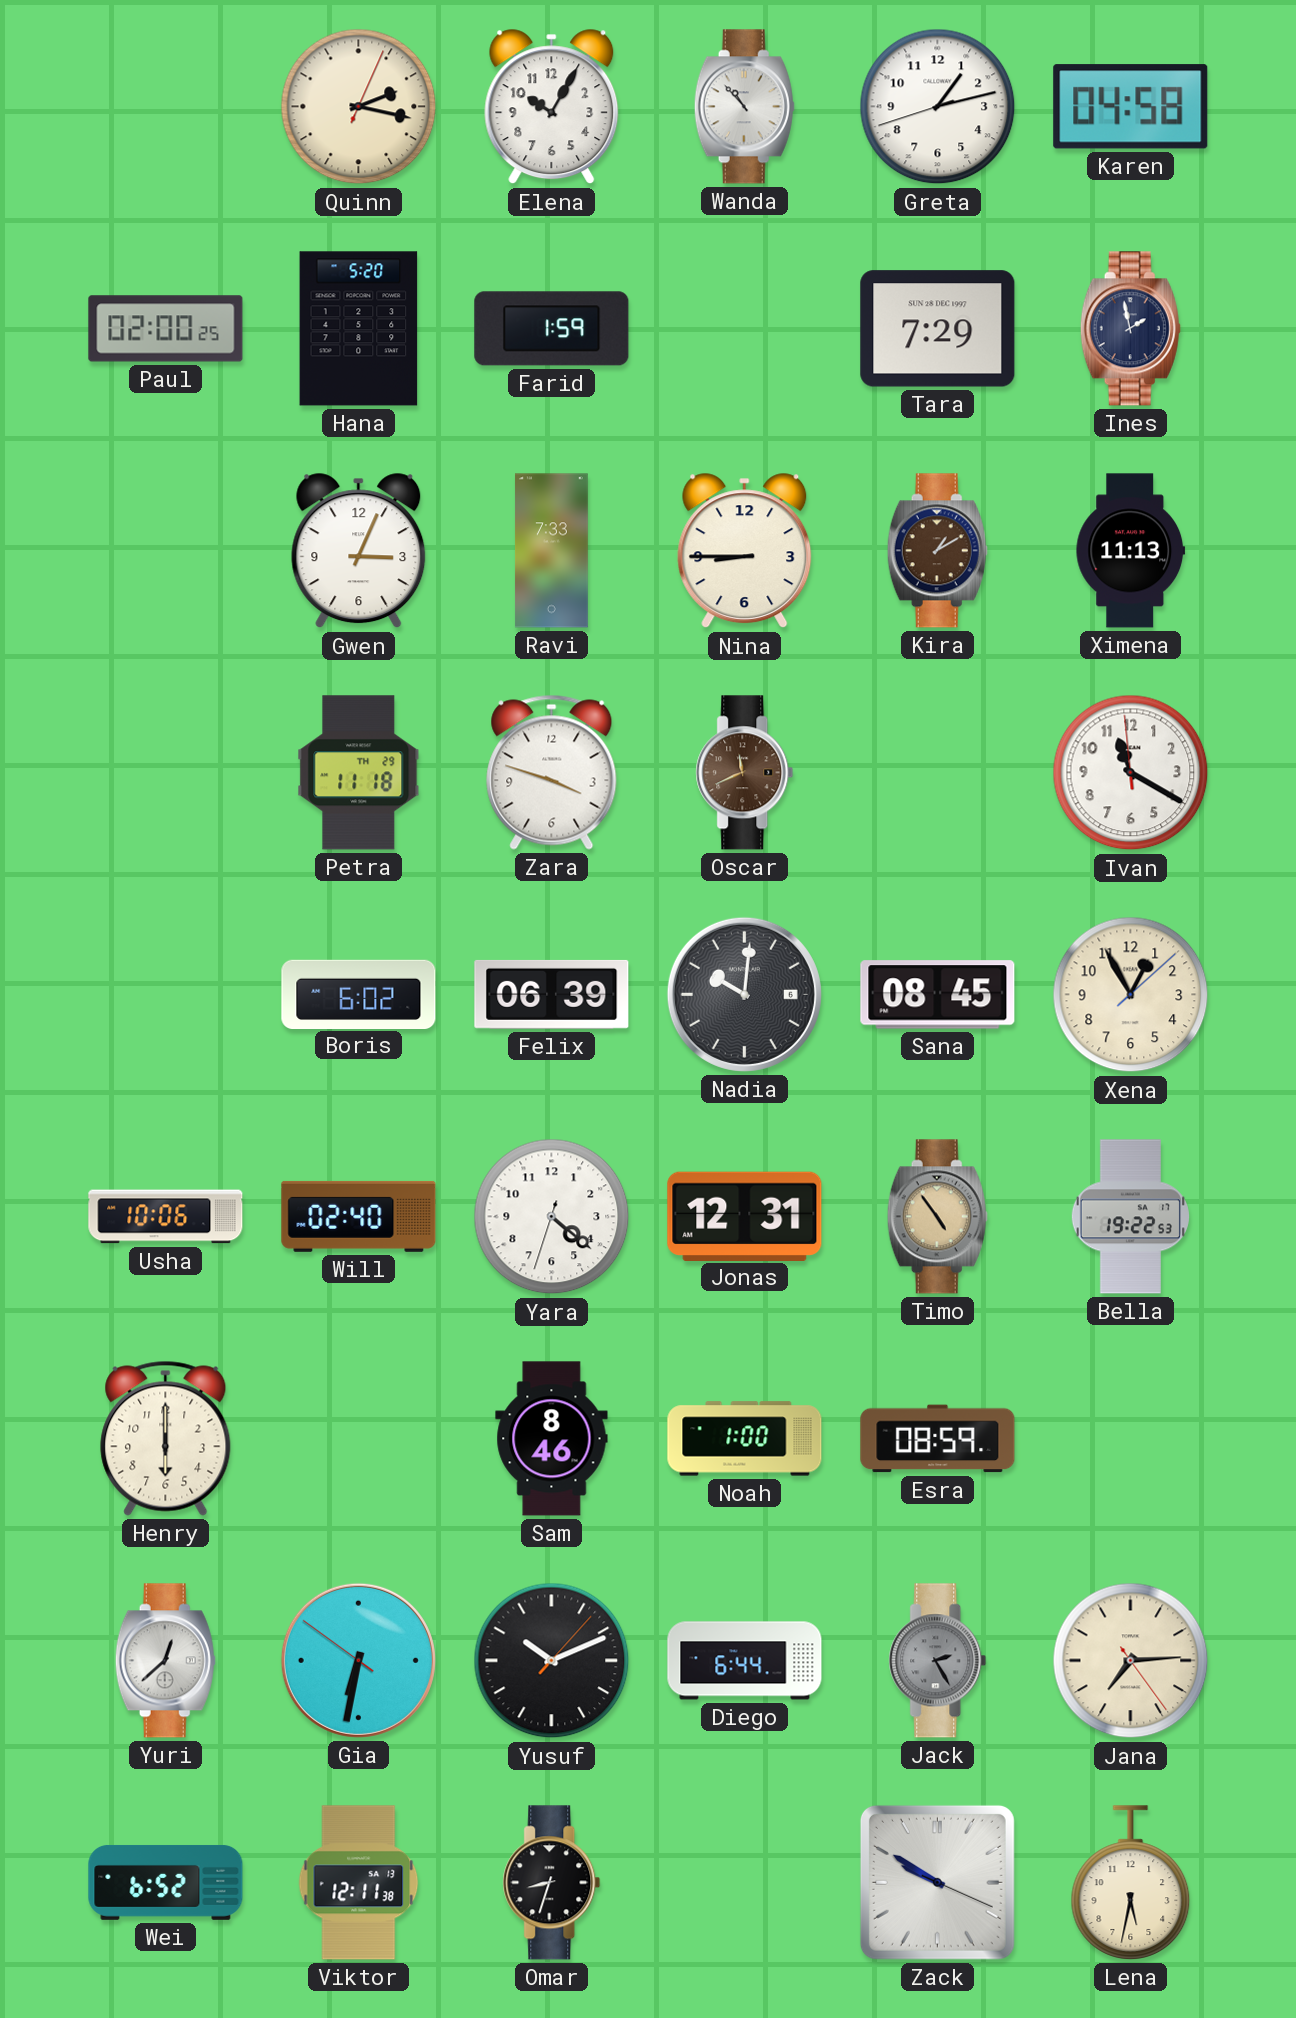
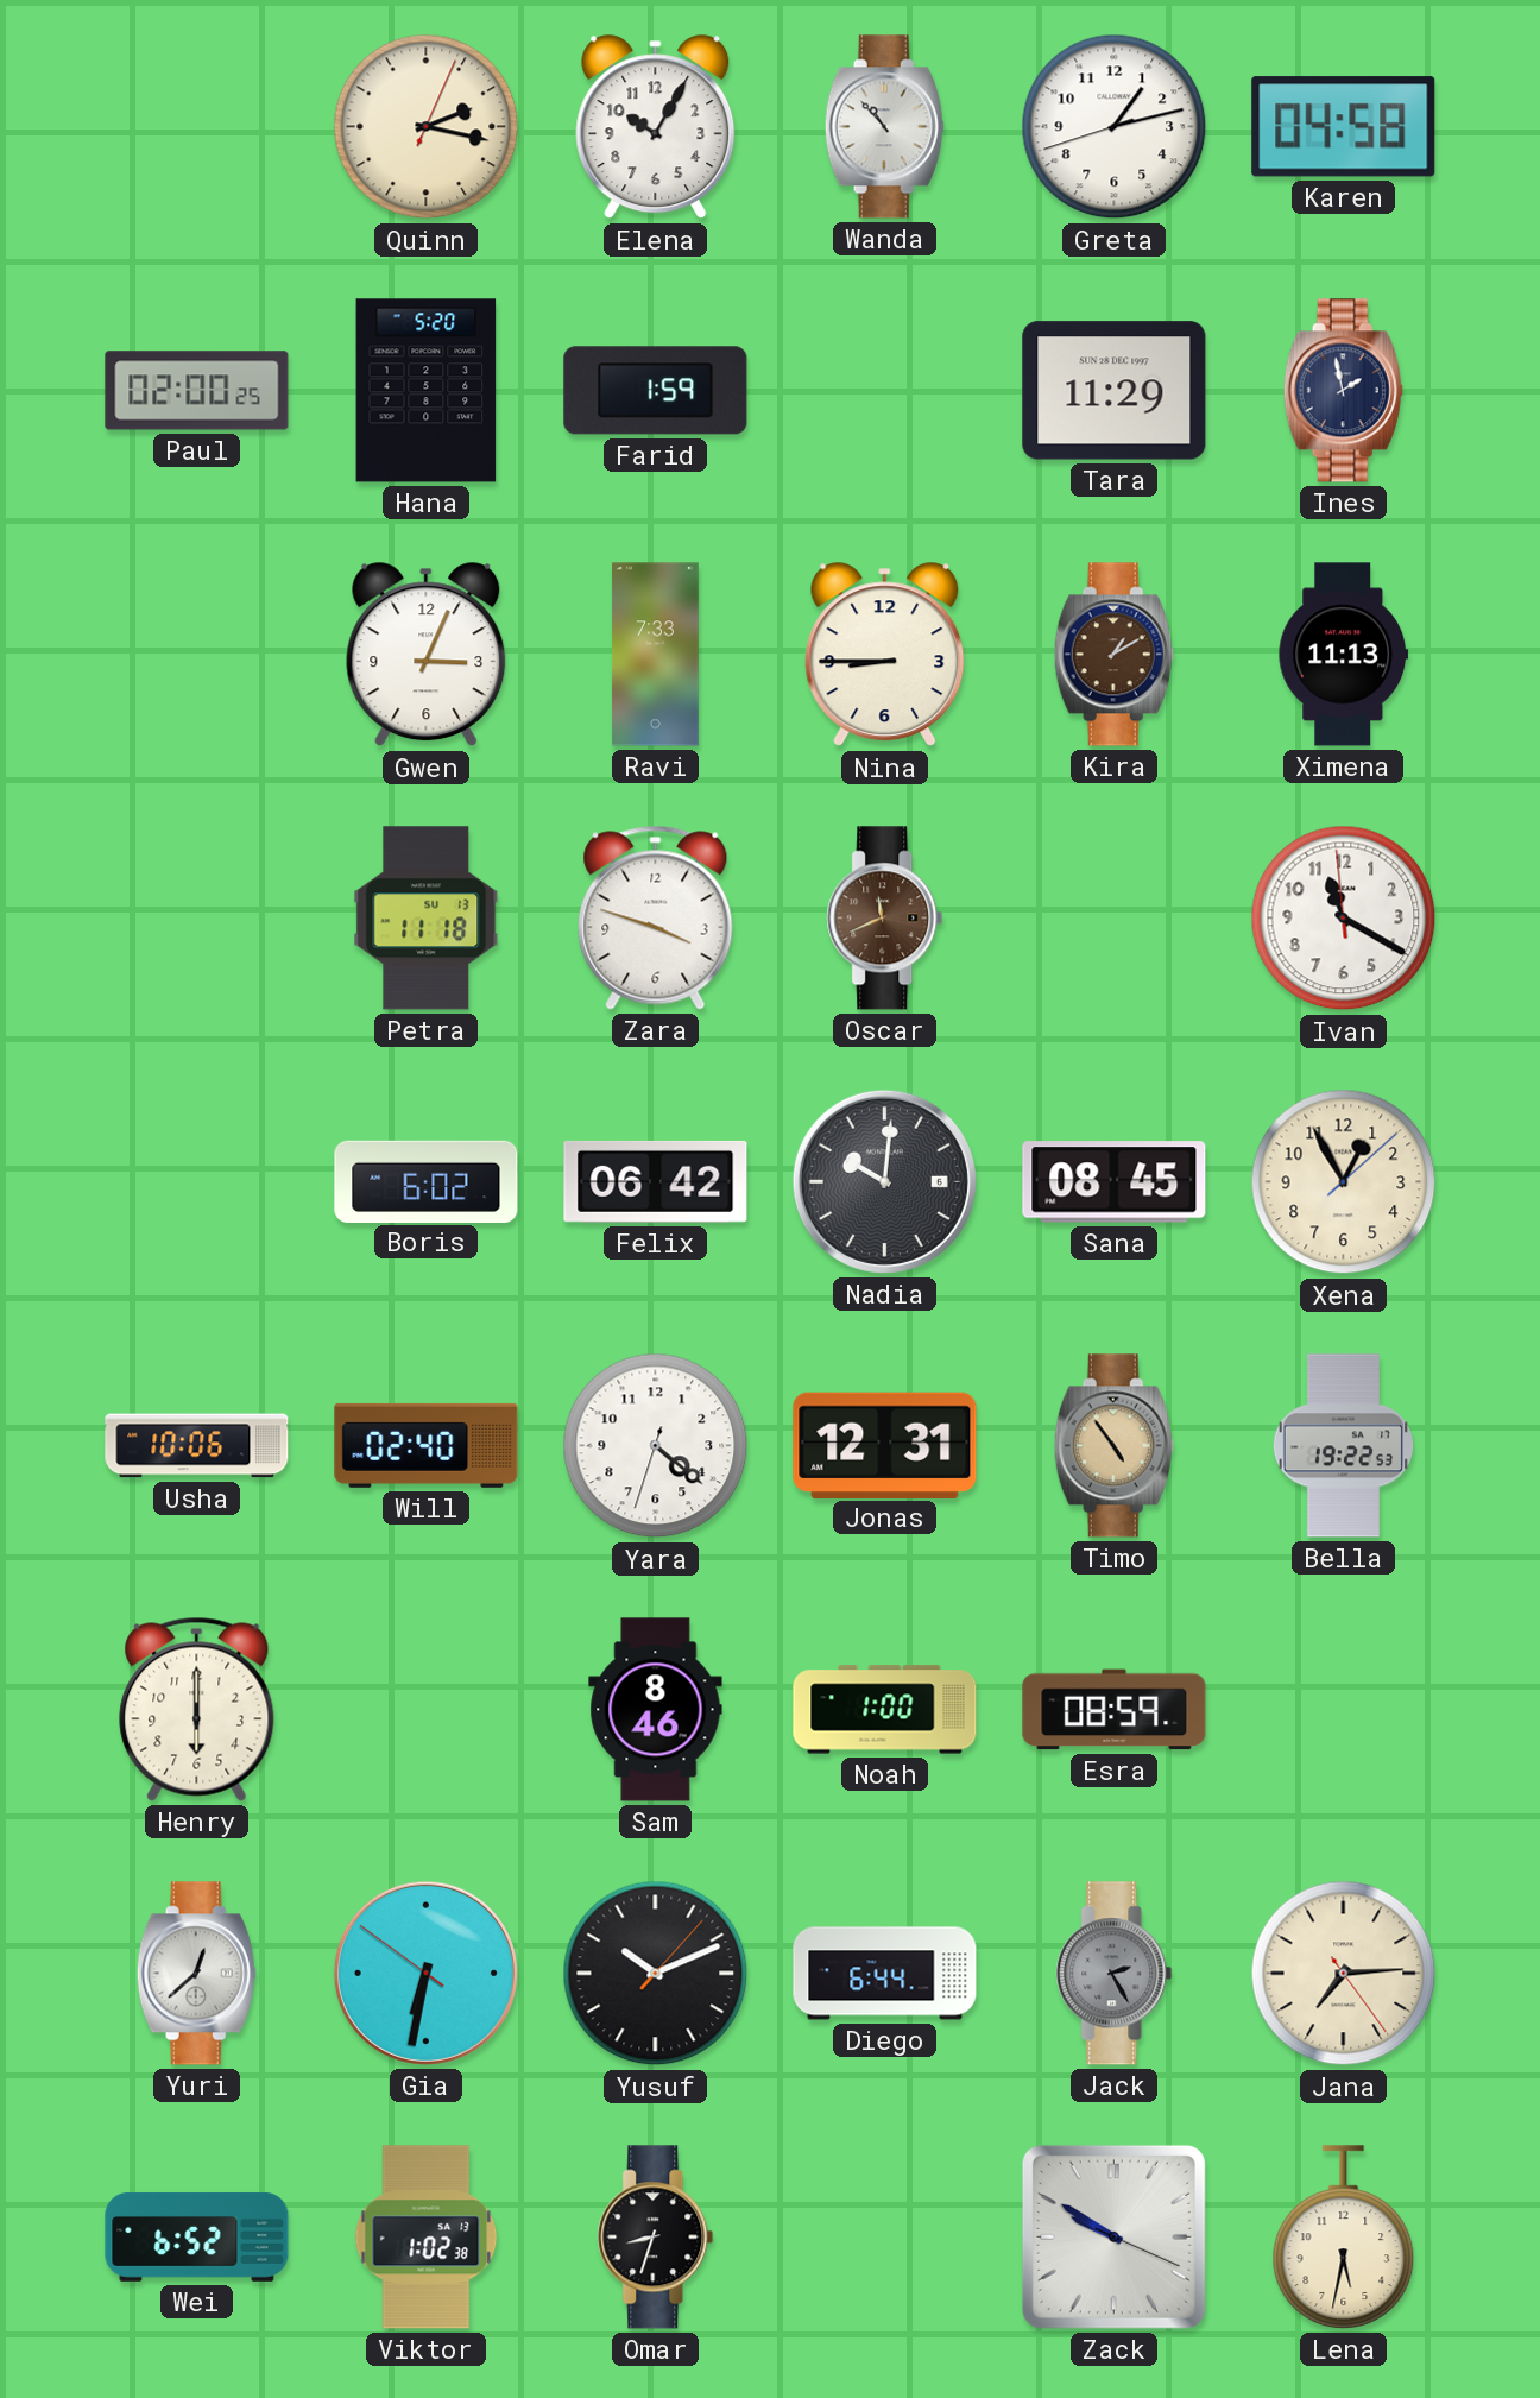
Tara: 7:29 -> 11:29 (1115, 391)
Petra date: TH 29 -> SU 13 (427, 919)
Felix: 06:39 -> 06:42 (656, 1181)
Viktor: 12:11 -> 1:02 (427, 2238)
